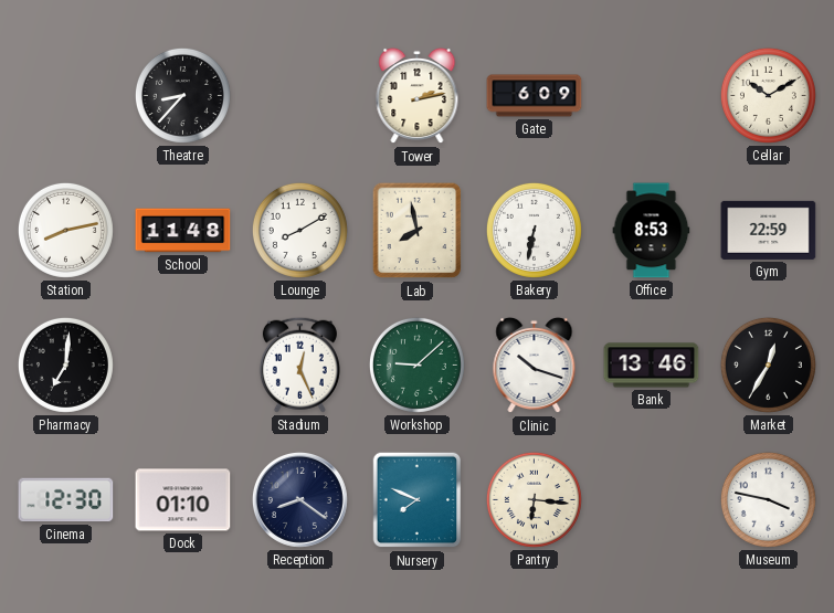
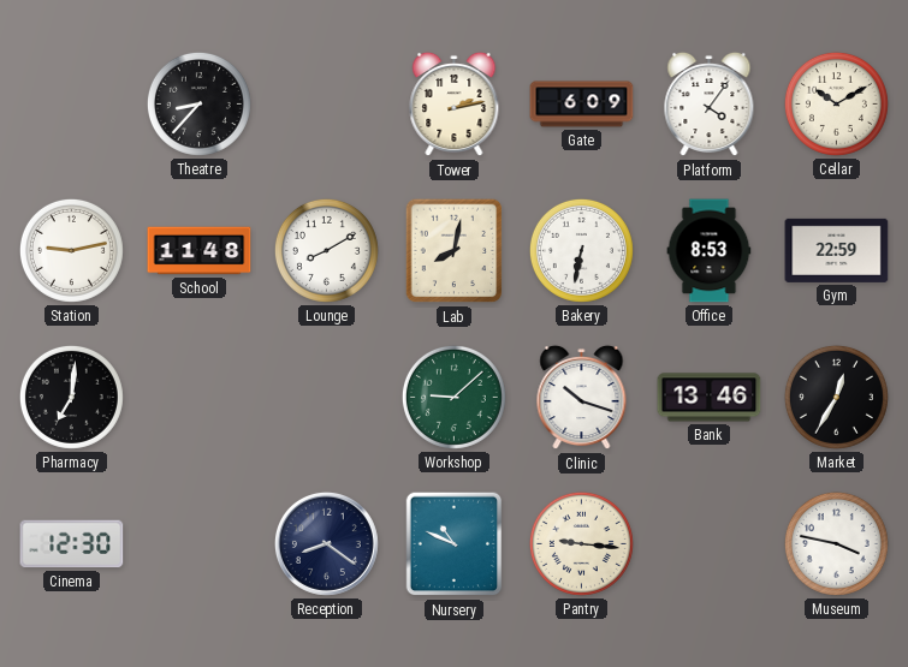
Platform: none -> 4:06 (710, 105)
Station: 8:13 -> 9:13 (71, 250)
Lab: 7:58 -> 8:02 (455, 251)
Stadium: 12:26 -> none (299, 364)
Dock: 01:10 -> none (183, 500)
Nursery: 7:49 -> 10:49 (455, 544)
Pantry: 6:16 -> 9:16 (581, 543)
